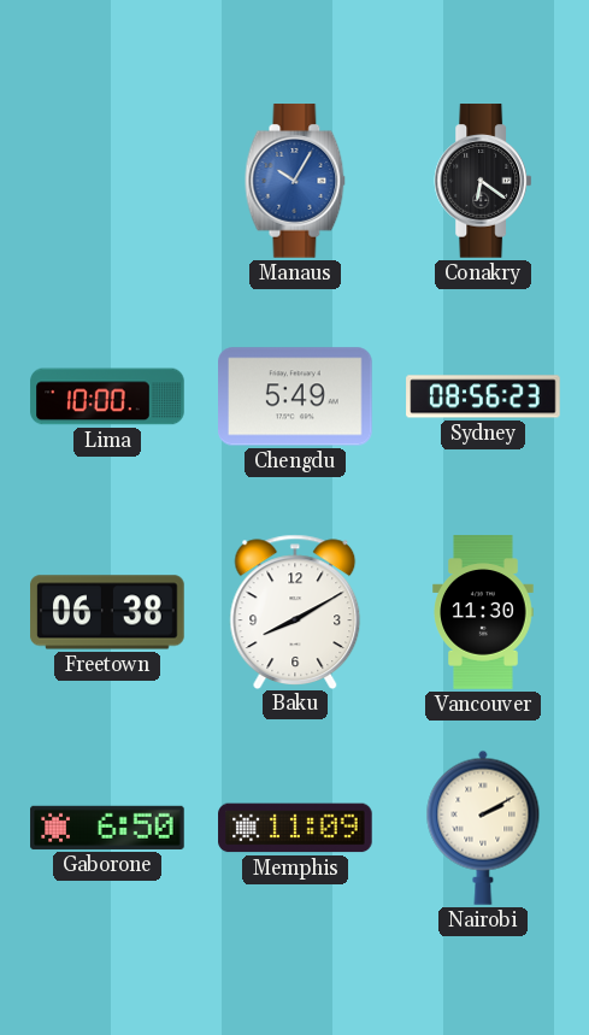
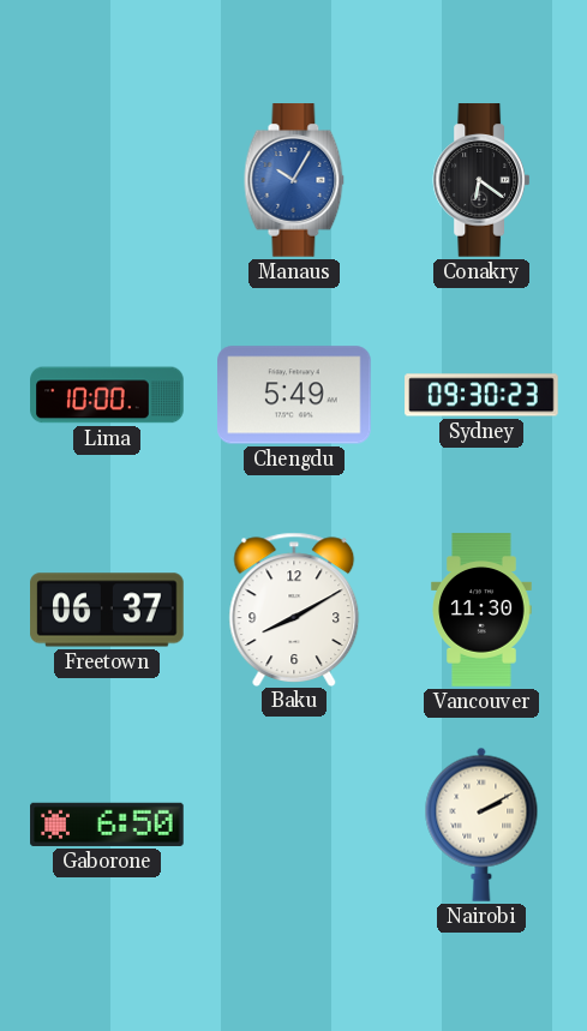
Sydney: 08:56 -> 09:30 (481, 395)
Freetown: 06:38 -> 06:37 (107, 610)
Memphis: 11:09 -> none (295, 828)
